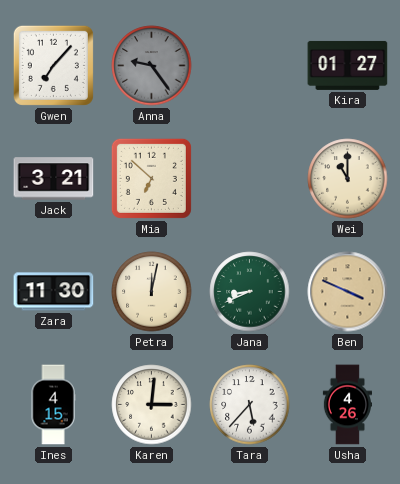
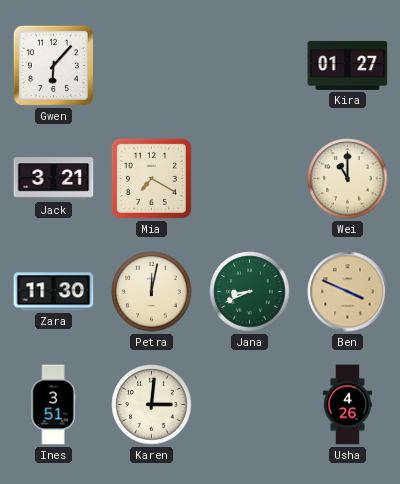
Gwen: 7:07 -> 6:07 (53, 65)
Anna: 9:24 -> none (152, 66)
Mia: 6:52 -> 7:20 (151, 178)
Ines: 4:15 -> 3:51 (53, 405)
Tara: 5:37 -> none (250, 405)
